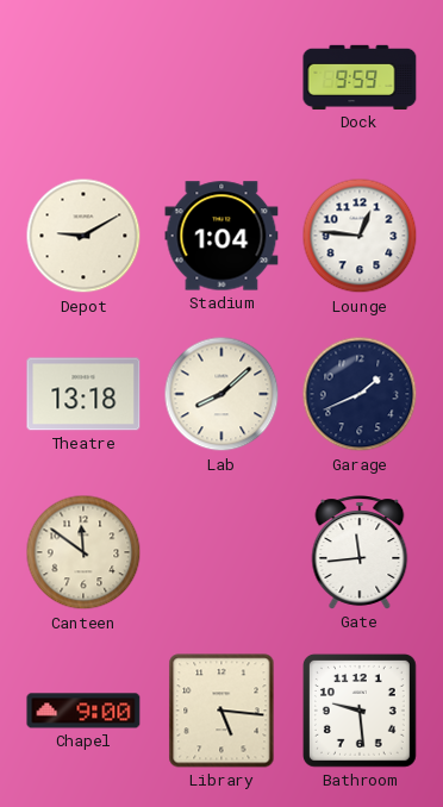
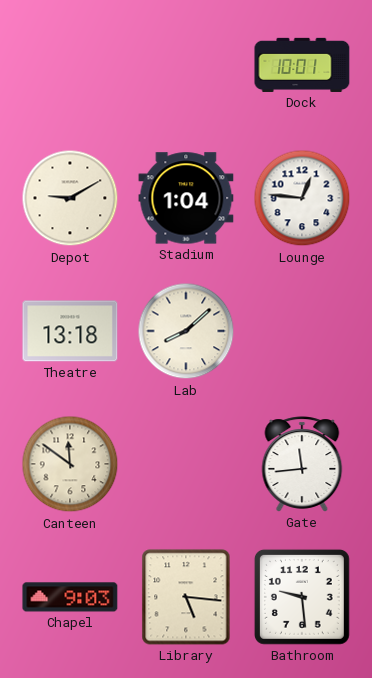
Dock: 9:59 -> 10:01 (302, 65)
Garage: 1:41 -> none (360, 394)
Chapel: 9:00 -> 9:03 (70, 597)
